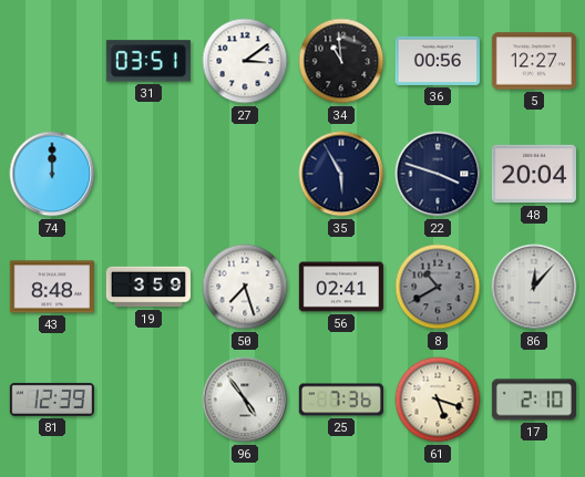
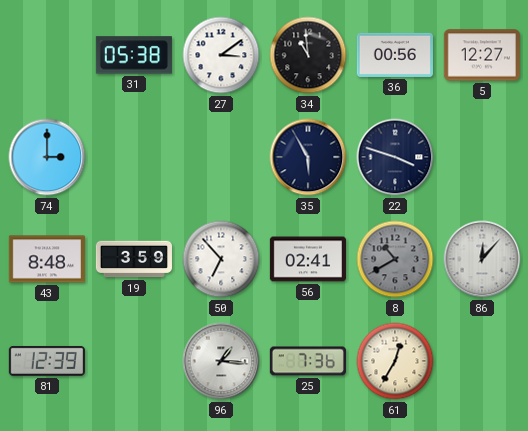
31: 03:51 -> 05:38 (134, 55)
74: 12:00 -> 3:00 (47, 157)
48: 20:04 -> none (534, 174)
50: 7:27 -> 6:53 (221, 259)
96: 4:54 -> 1:16 (221, 361)
61: 5:18 -> 12:35 (395, 361)
17: 2:10 -> none (534, 400)
